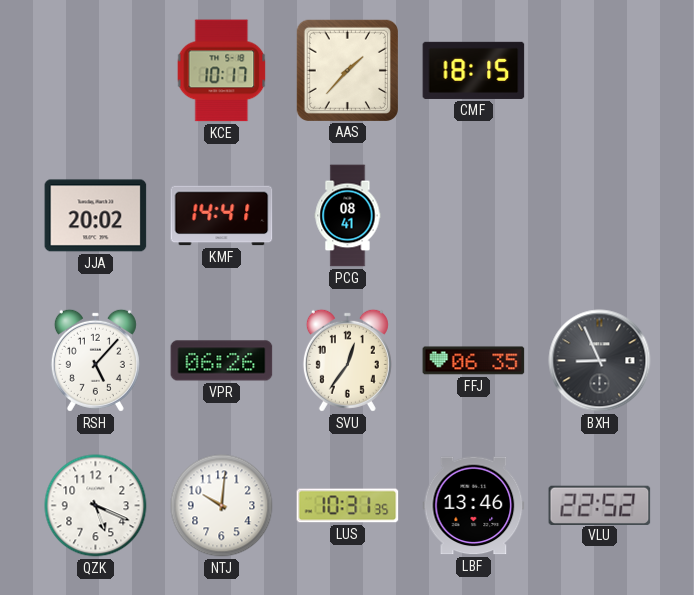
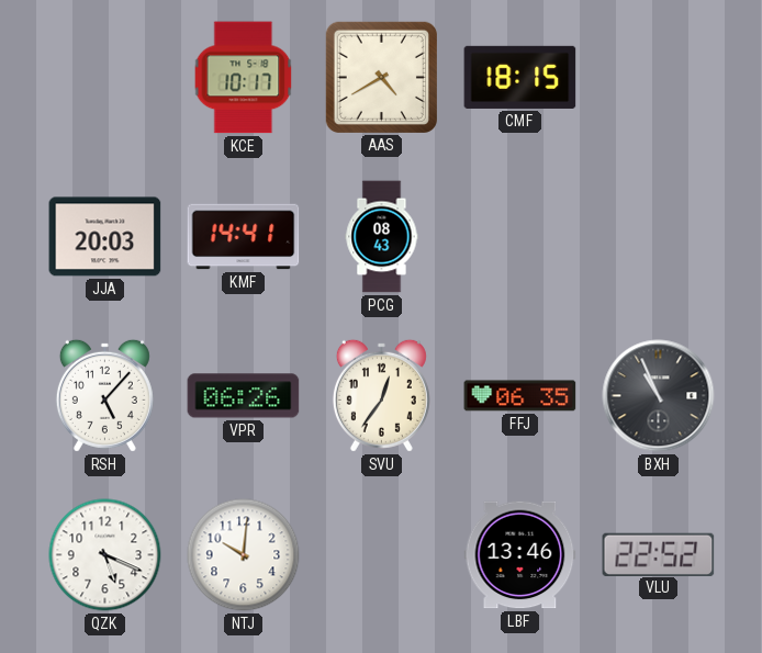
AAS: 1:37 -> 4:40 (381, 77)
JJA: 20:02 -> 20:03 (105, 237)
PCG: 08:41 -> 08:43 (382, 237)
BXH: 8:56 -> 10:56 (659, 396)
LUS: 10:31 -> none (348, 506)
